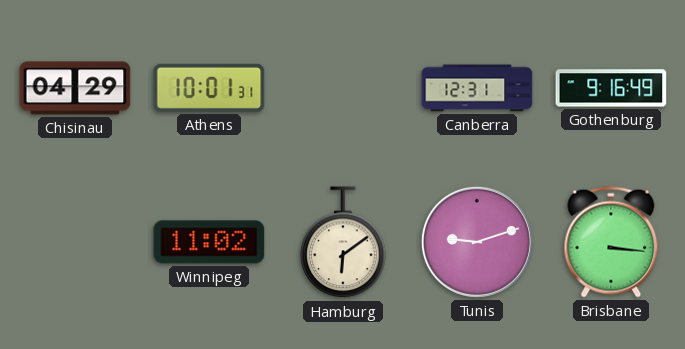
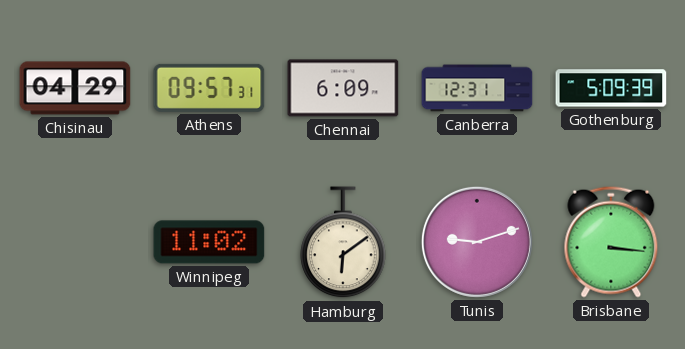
Athens: 10:01 -> 09:57 (209, 88)
Chennai: none -> 6:09 (343, 88)
Gothenburg: 9:16 -> 5:09 (611, 88)
